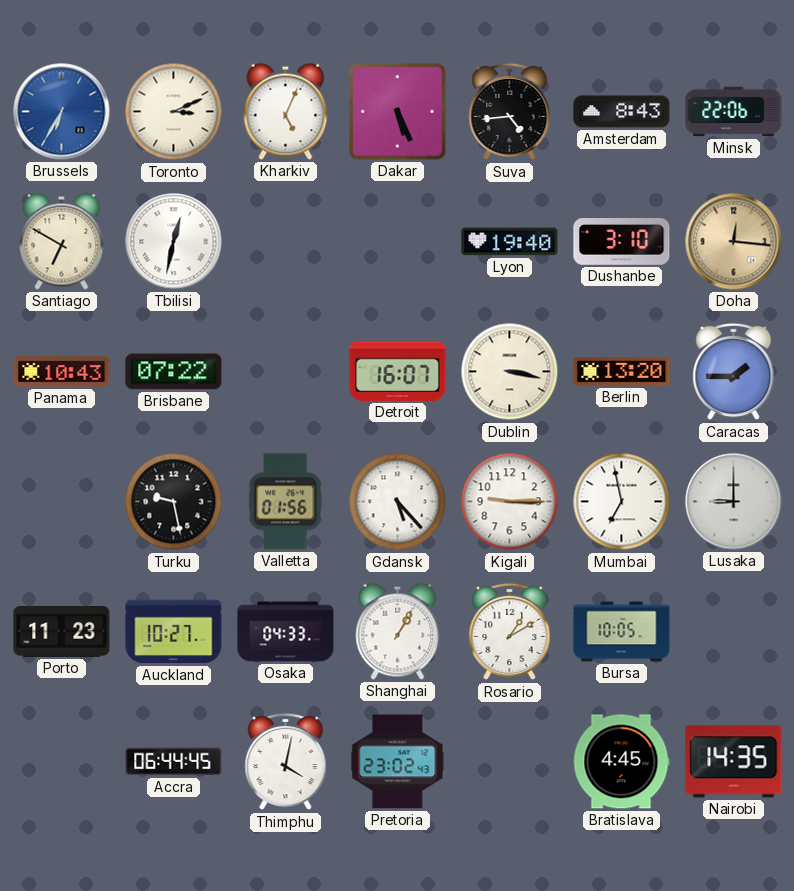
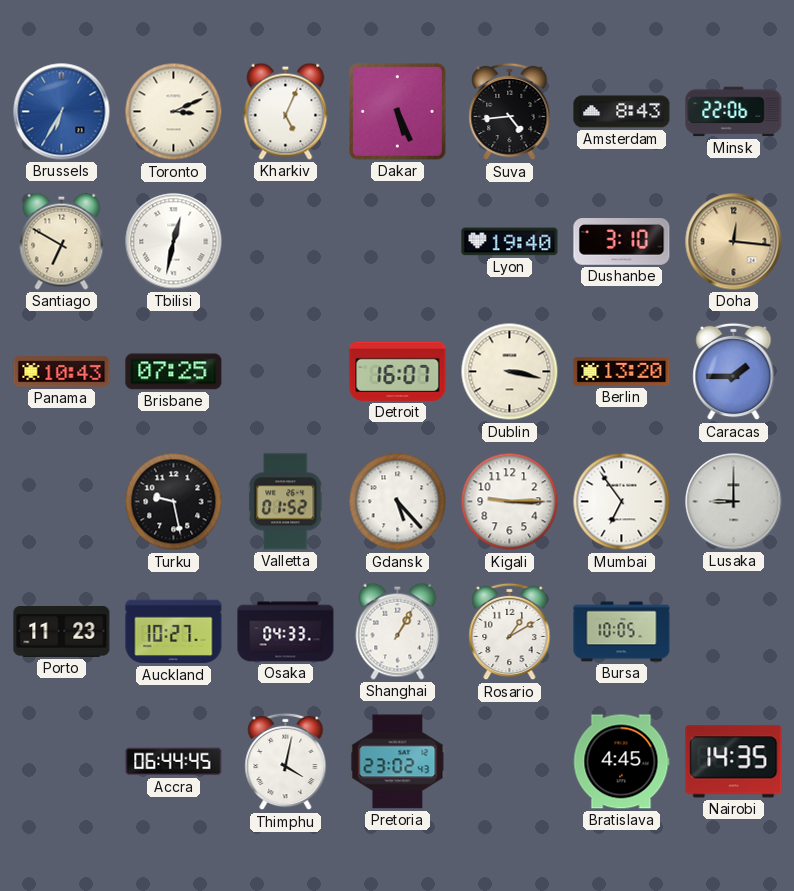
Brisbane: 07:22 -> 07:25 (174, 372)
Valletta: 01:56 -> 01:52 (286, 502)
Mumbai: 6:58 -> 6:54 (622, 502)
